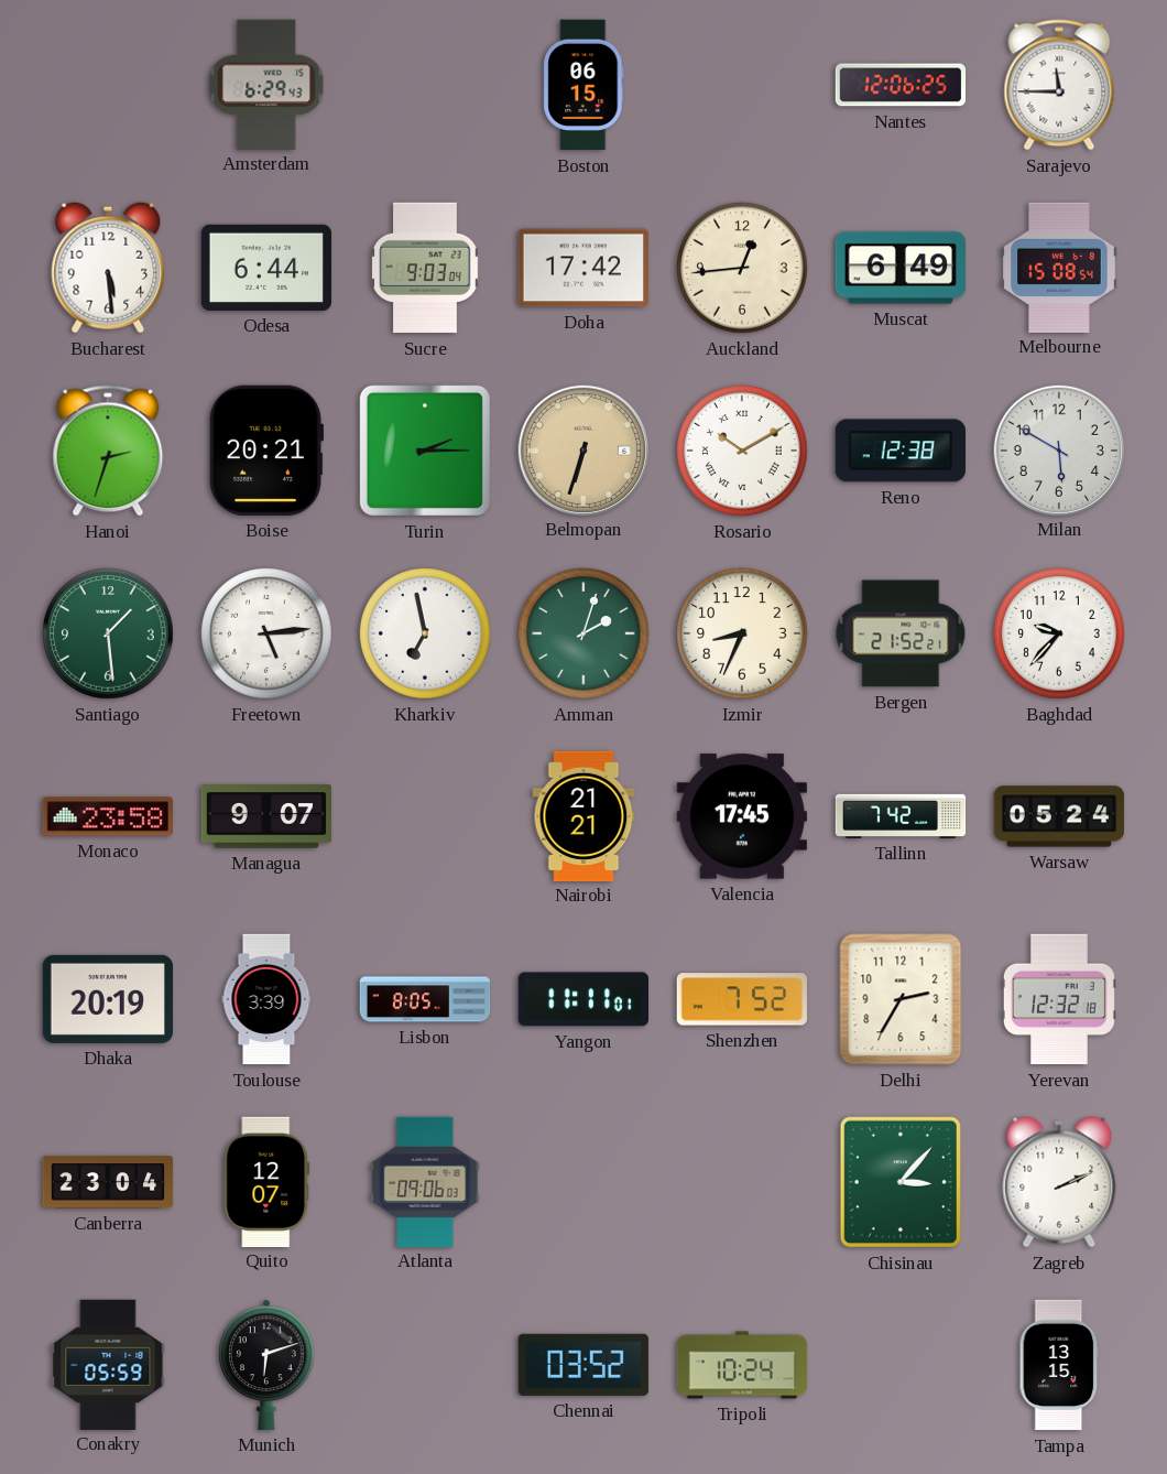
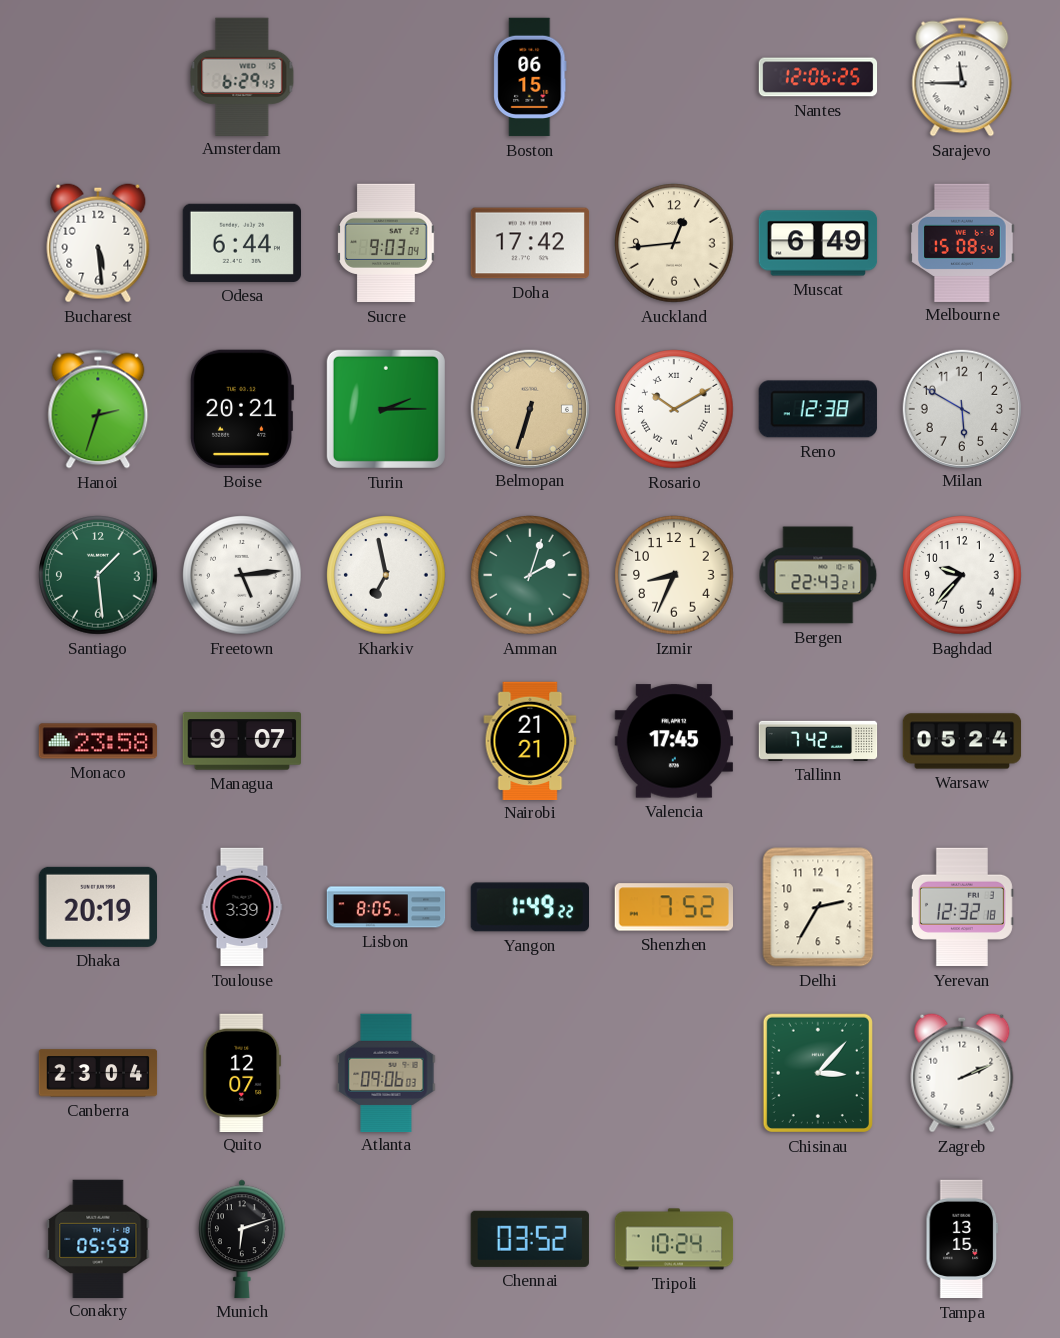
Bergen: 21:52 -> 22:43 (818, 575)
Yangon: 11:11 -> 1:49 (529, 907)
